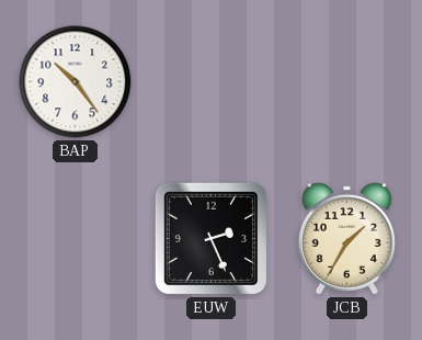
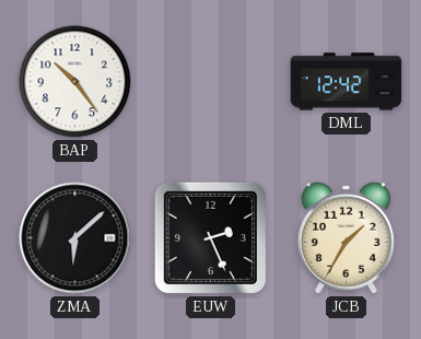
DML: none -> 12:42 (347, 82)
ZMA: none -> 6:08 (75, 238)
